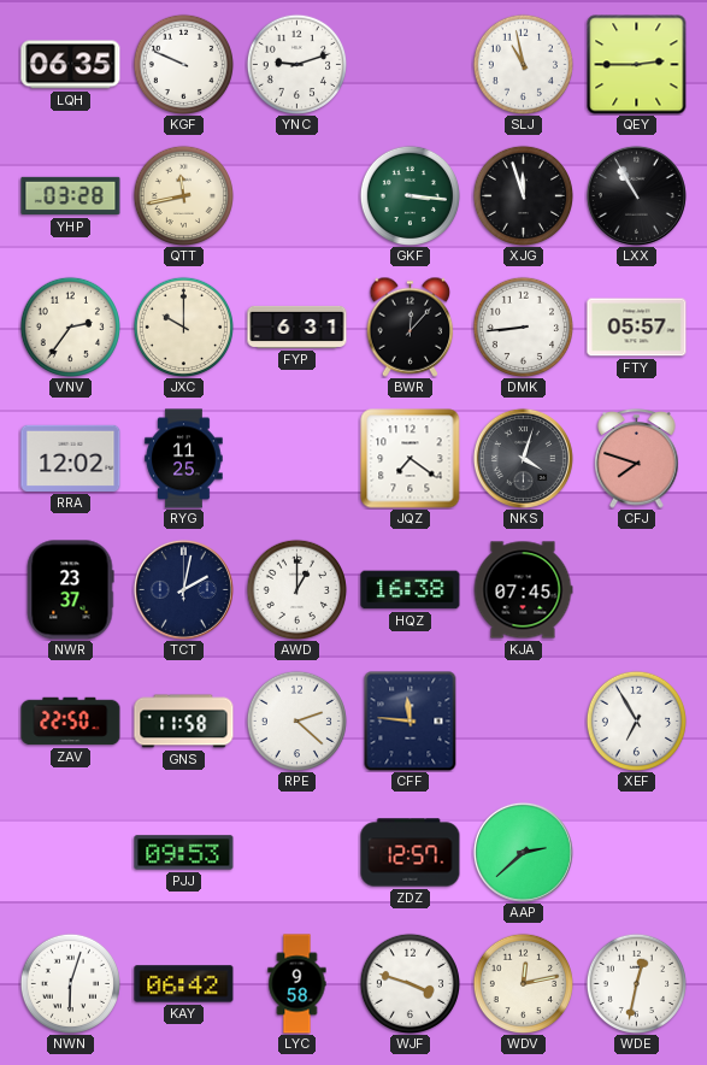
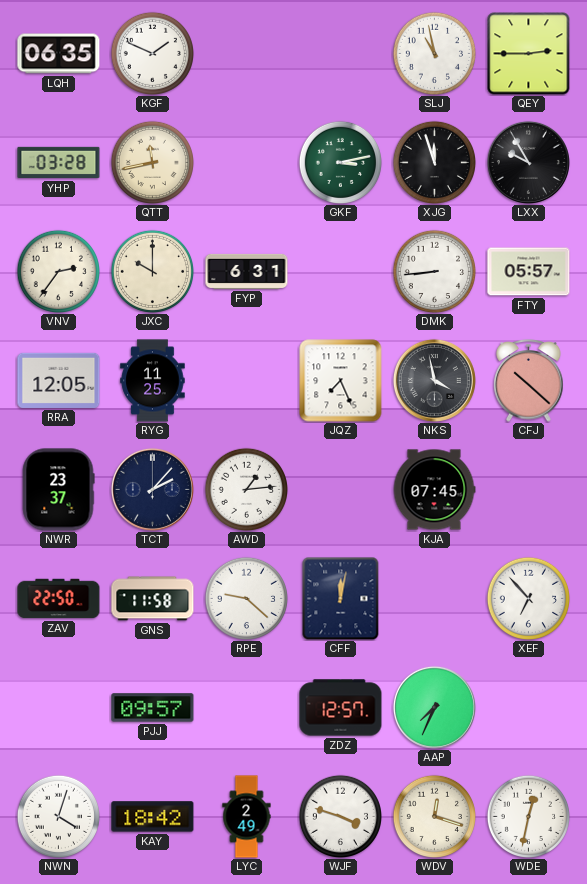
KGF: 9:49 -> 1:49 (152, 53)
YNC: 9:12 -> none (296, 64)
GKF: 3:16 -> 3:13 (340, 162)
LXX: 10:55 -> 9:55 (528, 162)
BWR: 12:07 -> none (411, 326)
RRA: 12:02 -> 12:05 (59, 380)
JQZ: 7:21 -> 7:26 (341, 381)
NKS: 4:03 -> 3:58 (434, 380)
CFJ: 7:48 -> 10:22 (529, 381)
TCT: 2:02 -> 2:07 (152, 489)
AWD: 1:00 -> 1:14 (246, 489)
HQZ: 16:38 -> none (411, 590)
RPE: 2:22 -> 9:22 (246, 598)
CFF: 11:46 -> 12:02 (341, 598)
XEF: 6:55 -> 6:53 (528, 598)
PJJ: 09:53 -> 09:57 (153, 708)
AAP: 2:38 -> 7:34 (434, 707)
NWN: 6:03 -> 4:03 (58, 816)
KAY: 06:42 -> 18:42 (153, 817)
LYC: 9:58 -> 2:49 (247, 817)
WDV: 12:13 -> 12:18 (434, 816)
